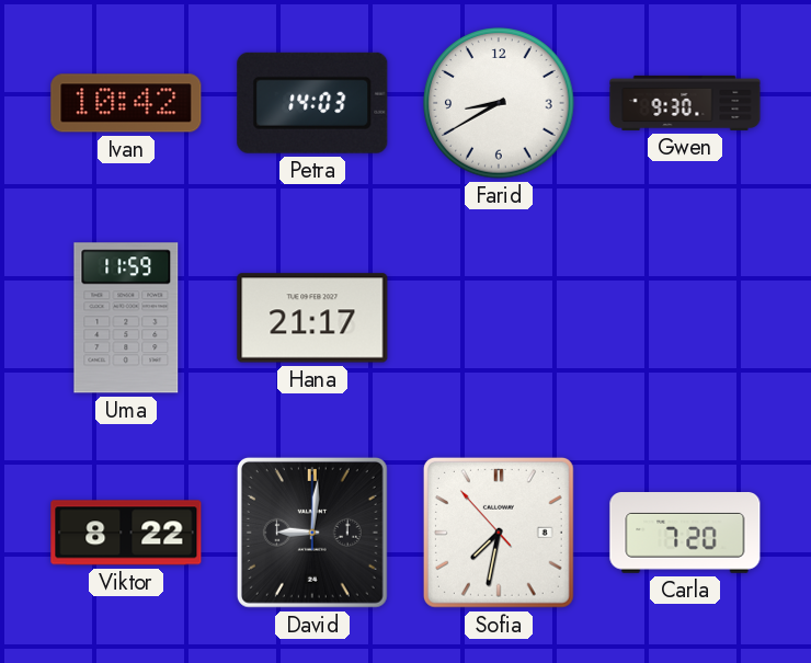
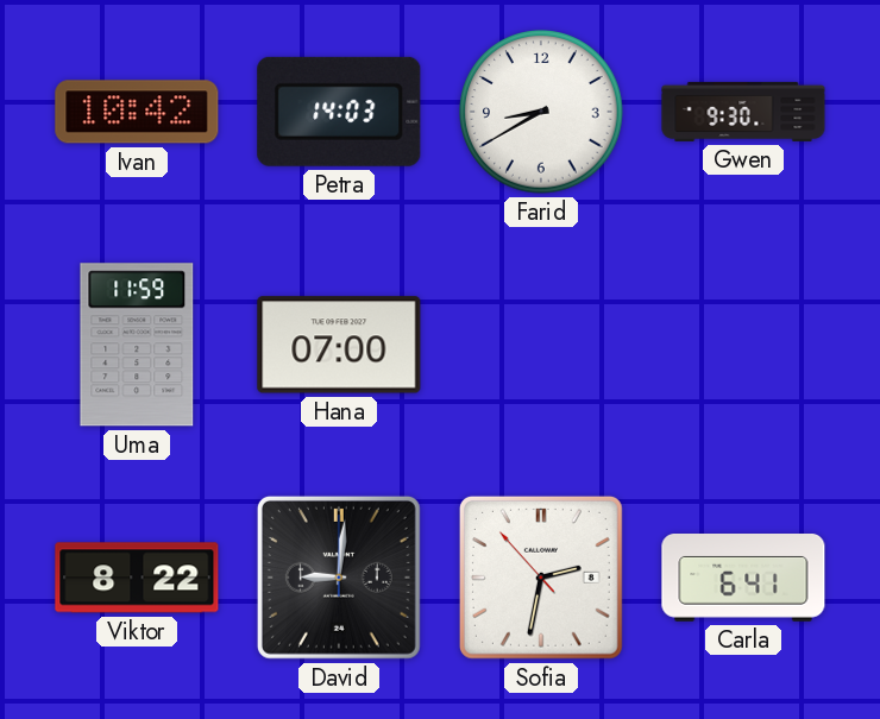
Hana: 21:17 -> 07:00 (339, 345)
Sofia: 7:31 -> 2:31 (541, 578)
Carla: 7:20 -> 6:41 (743, 579)
